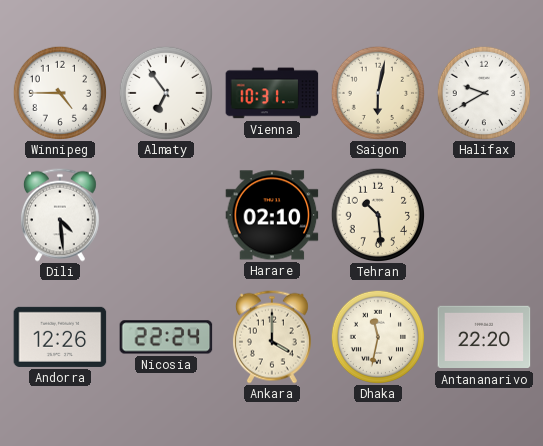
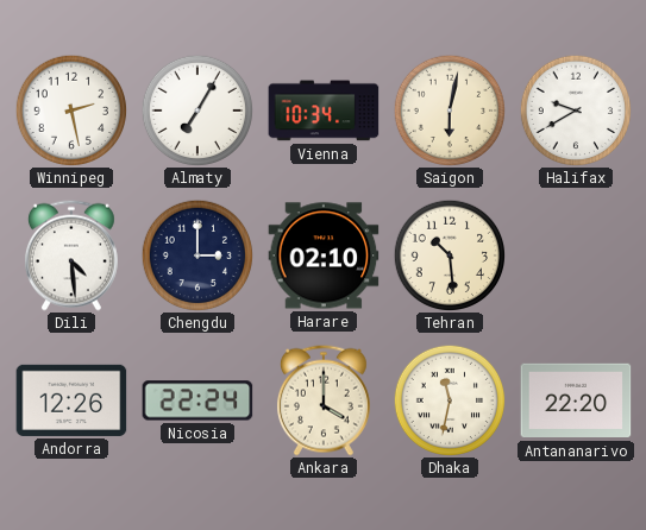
Winnipeg: 4:45 -> 2:28 (70, 109)
Almaty: 6:54 -> 7:05 (196, 109)
Vienna: 10:31 -> 10:34 (324, 111)
Chengdu: none -> 3:00 (196, 254)
